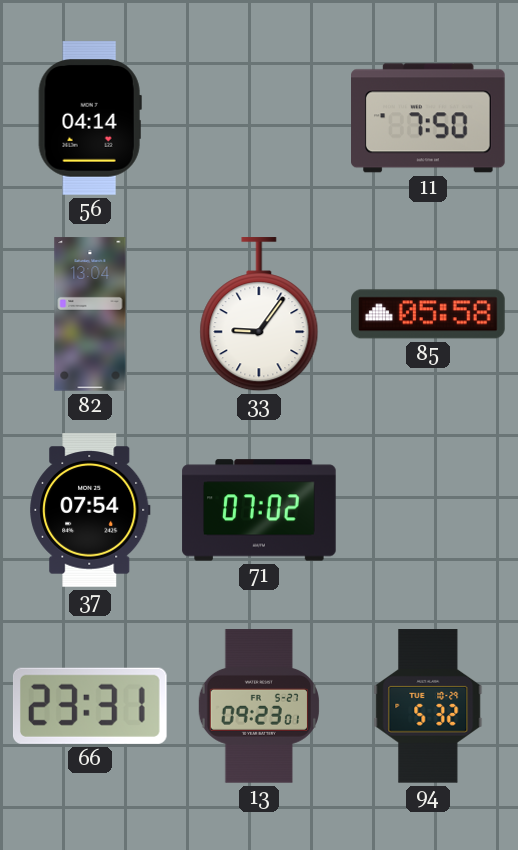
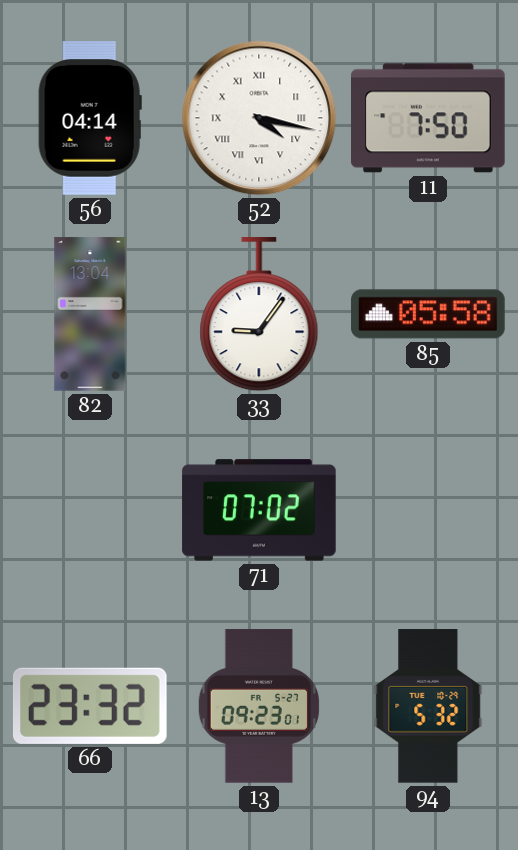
52: none -> 4:17 (259, 118)
37: 07:54 -> none (90, 510)
66: 23:31 -> 23:32 (90, 706)
